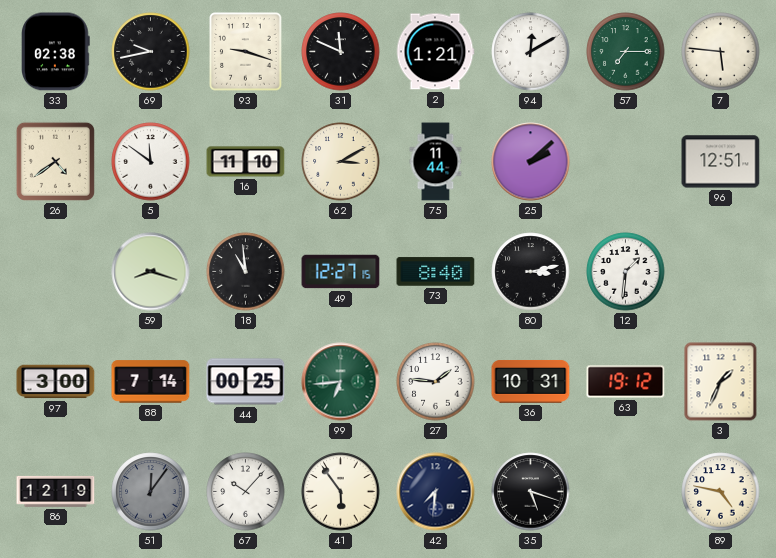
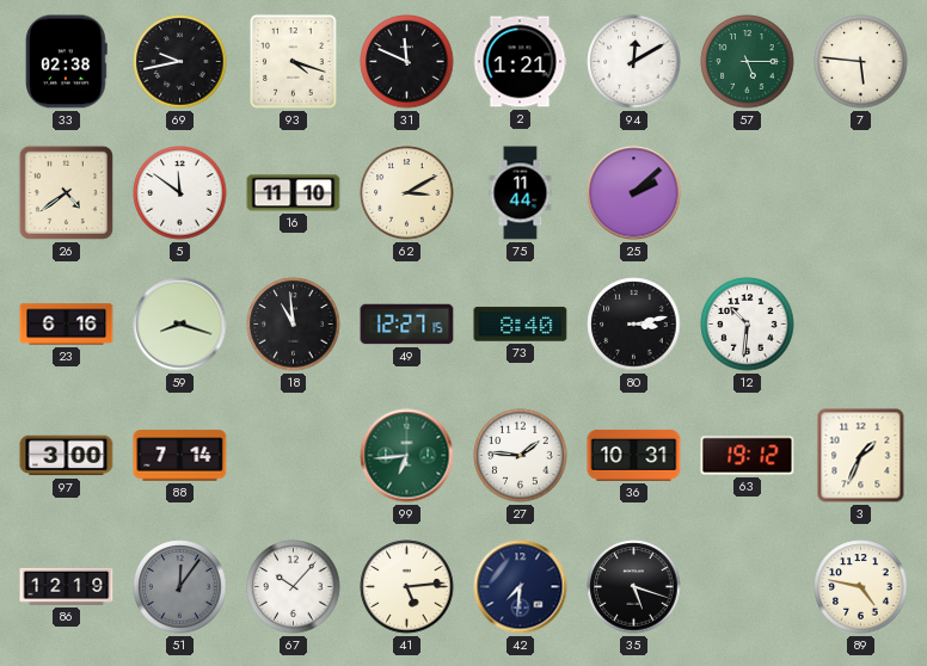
93: 9:18 -> 4:18 (294, 62)
57: 7:15 -> 5:15 (748, 62)
96: 12:51 -> none (721, 162)
23: none -> 6:16 (67, 325)
12: 1:31 -> 10:31 (748, 325)
44: 00:25 -> none (246, 382)
41: 5:54 -> 5:14 (407, 587)
